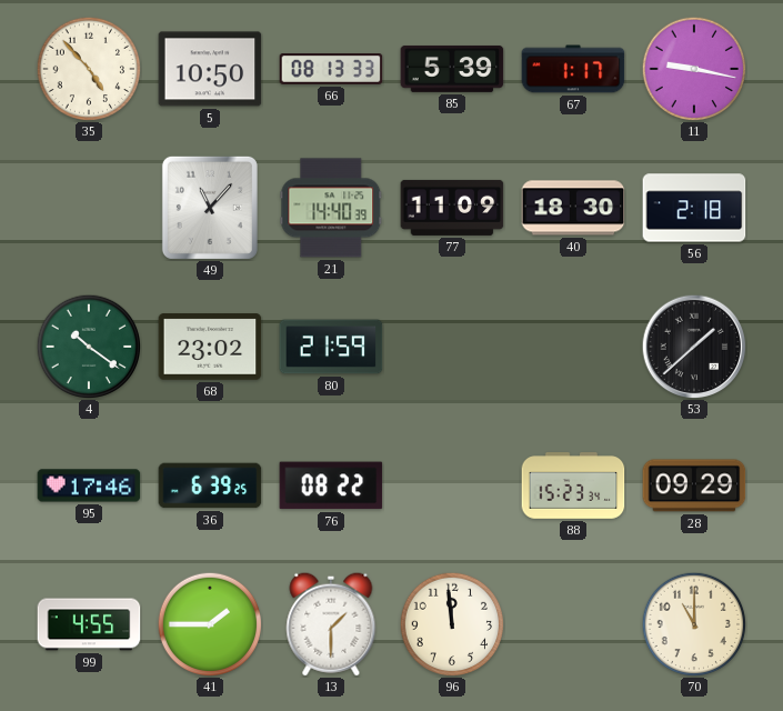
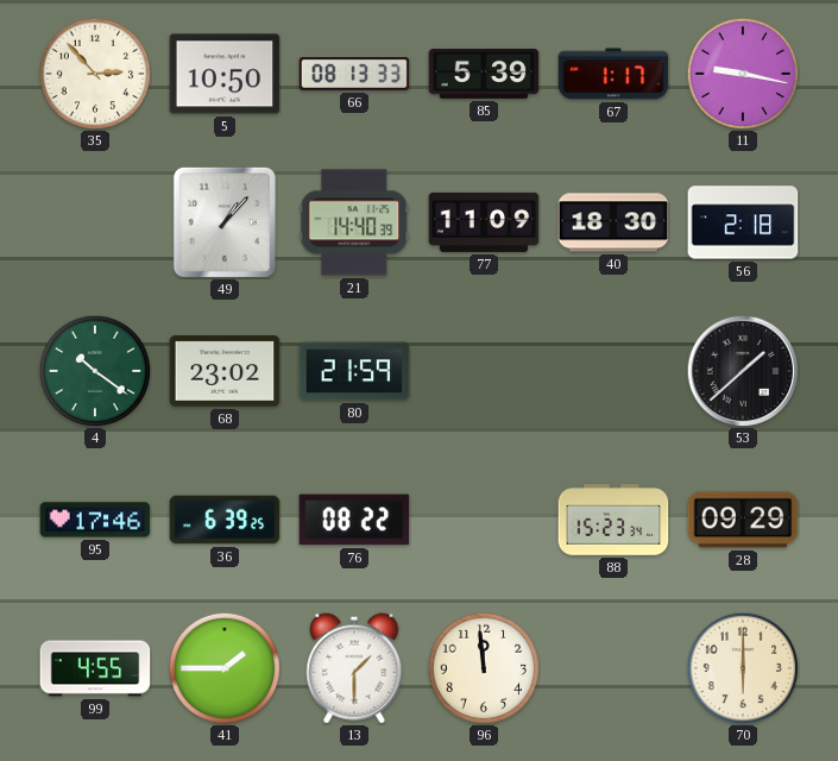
35: 4:53 -> 2:53 (95, 74)
49: 11:07 -> 1:07 (225, 222)
70: 11:00 -> 6:00 (743, 668)
